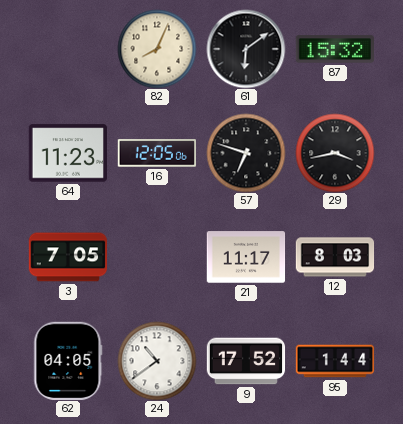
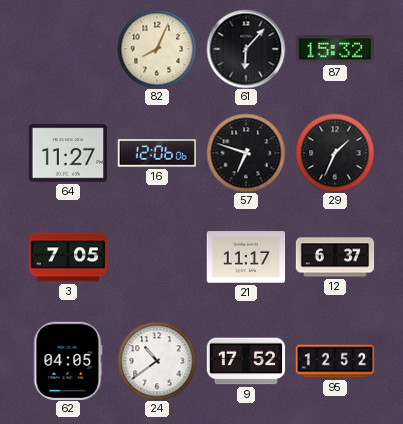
61: 6:09 -> 6:07 (246, 49)
64: 11:23 -> 11:27 (67, 153)
16: 12:05 -> 12:06 (156, 153)
29: 3:43 -> 1:34 (335, 153)
12: 8:03 -> 6:37 (335, 257)
95: 1:44 -> 12:52 (335, 361)
